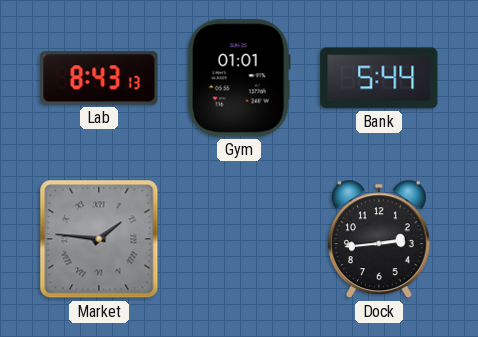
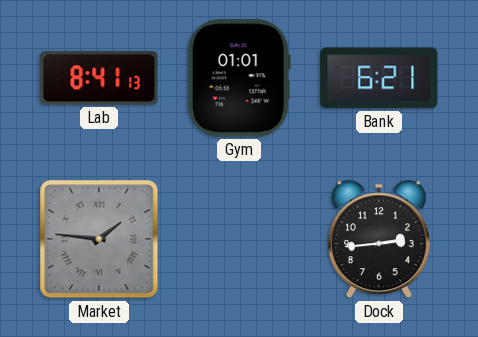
Lab: 8:43 -> 8:41 (99, 78)
Bank: 5:44 -> 6:21 (379, 78)
